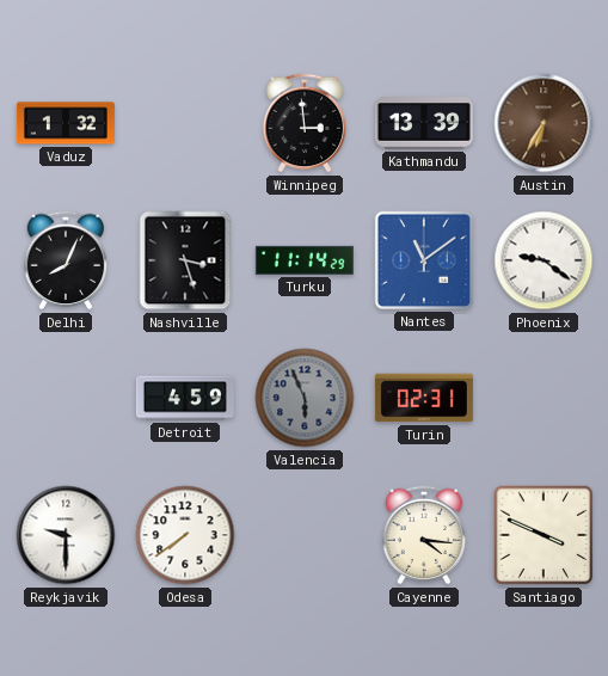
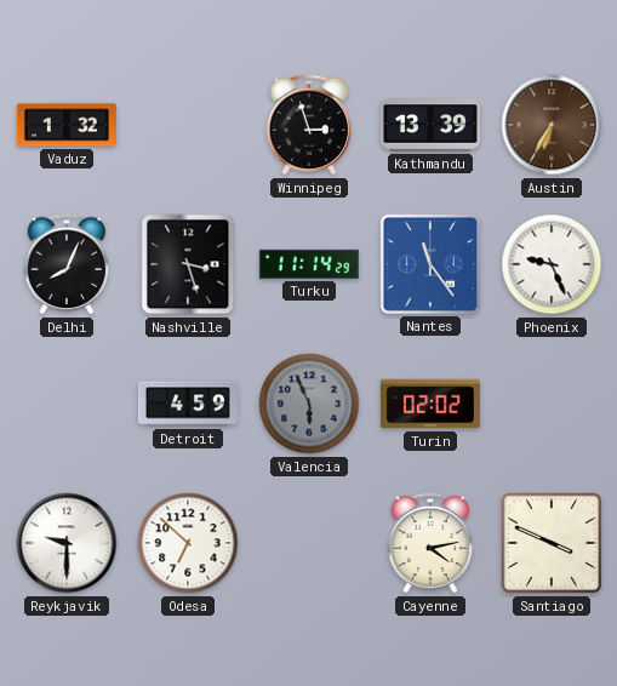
Winnipeg: 2:59 -> 2:57 (309, 125)
Nantes: 11:09 -> 11:24 (430, 264)
Phoenix: 9:21 -> 9:26 (552, 264)
Turin: 02:31 -> 02:02 (430, 404)
Odesa: 7:39 -> 6:52 (188, 543)
Cayenne: 4:16 -> 4:13 (430, 543)
